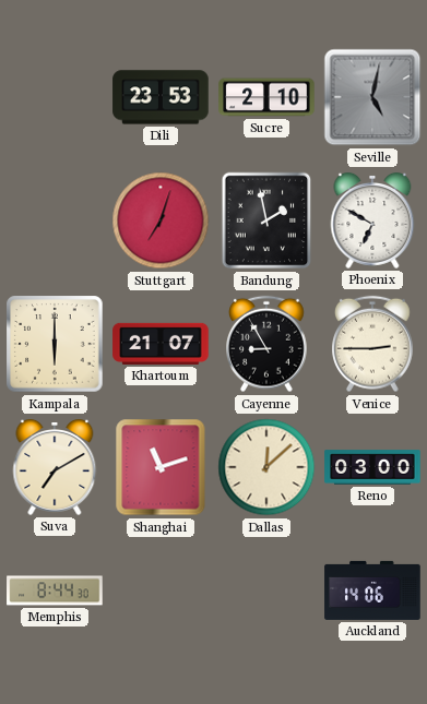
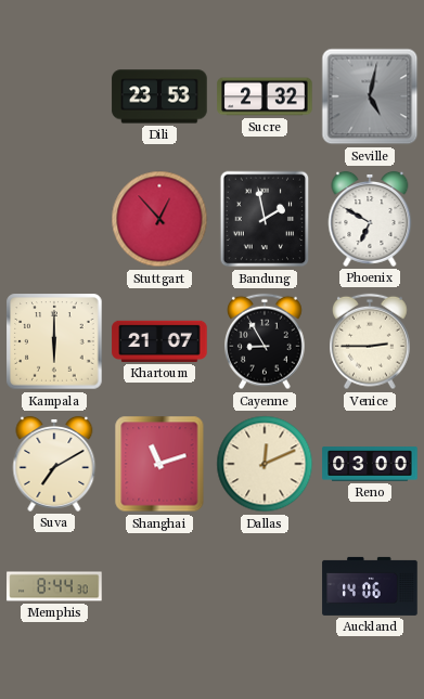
Sucre: 2:10 -> 2:32 (265, 96)
Stuttgart: 7:03 -> 12:53 (159, 219)
Dallas: 12:08 -> 12:11 (265, 464)
